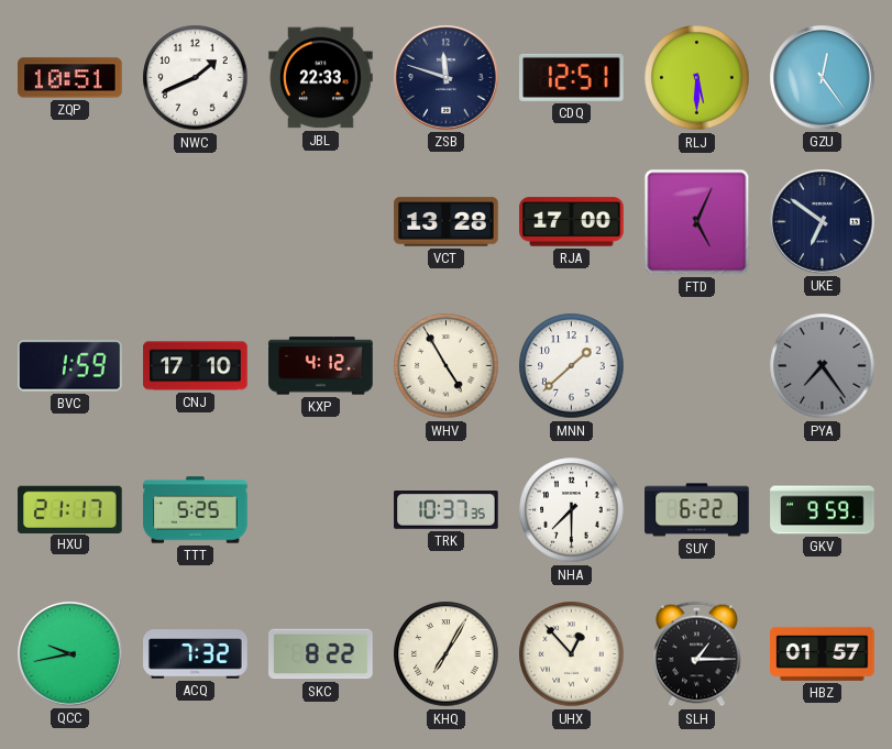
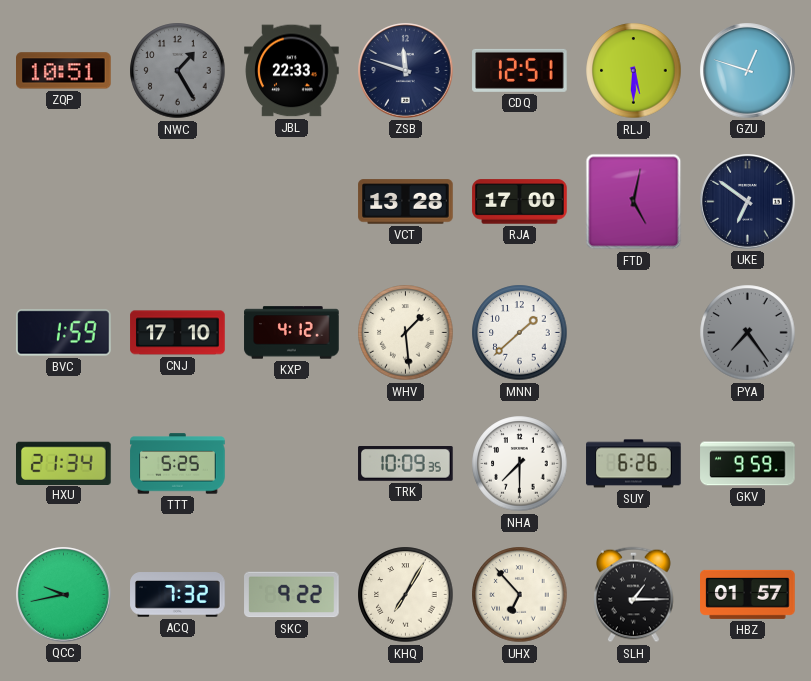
NWC: 1:41 -> 1:25 (178, 71)
NWC dial: white -> grey (178, 71)
GZU: 12:24 -> 12:48 (748, 71)
FTD: 5:04 -> 5:02 (634, 202)
WHV: 4:55 -> 1:29 (406, 333)
HXU: 21:17 -> 21:34 (64, 463)
TRK: 10:37 -> 10:09 (406, 464)
SUY: 6:22 -> 6:26 (634, 464)
SKC: 8:22 -> 9:22 (292, 595)
UHX: 12:53 -> 6:53 (520, 595)
